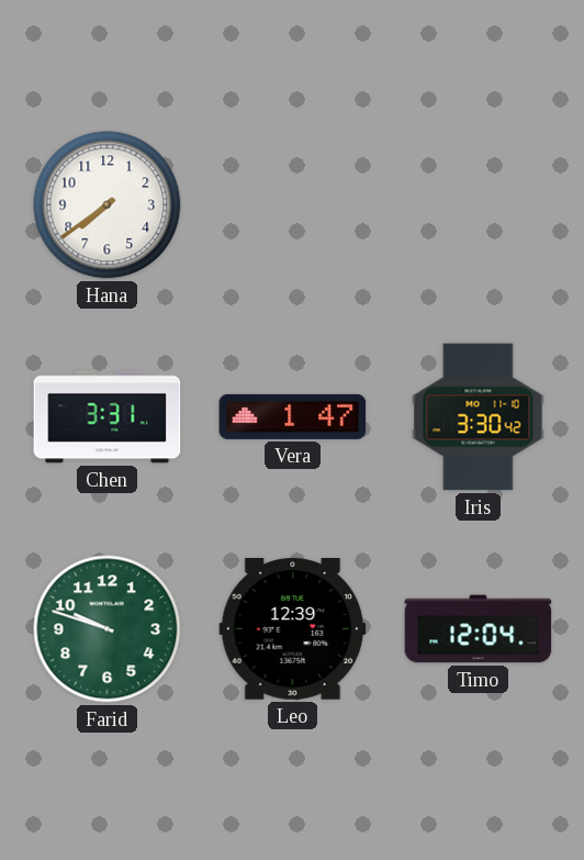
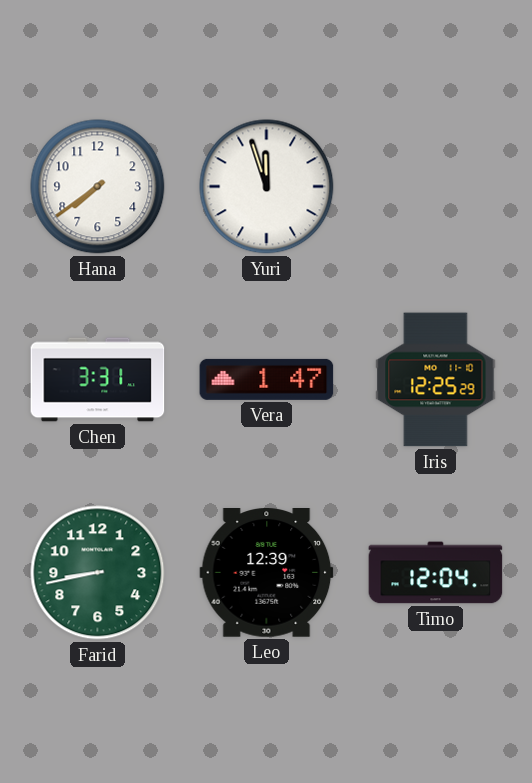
Yuri: none -> 11:57 (267, 187)
Iris: 3:30 -> 12:25 (436, 380)
Farid: 9:48 -> 8:43 (98, 573)
